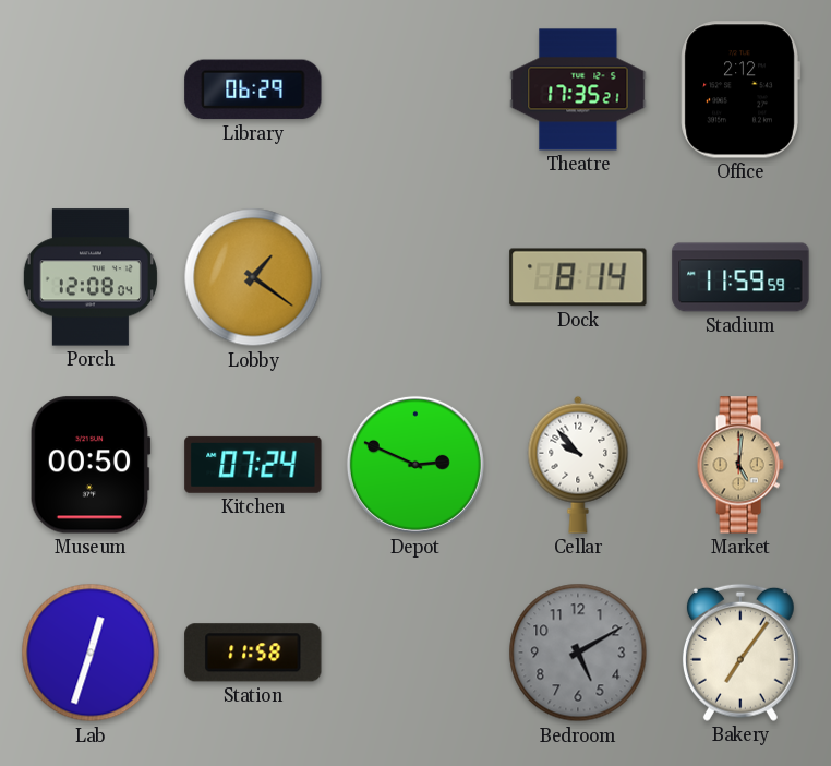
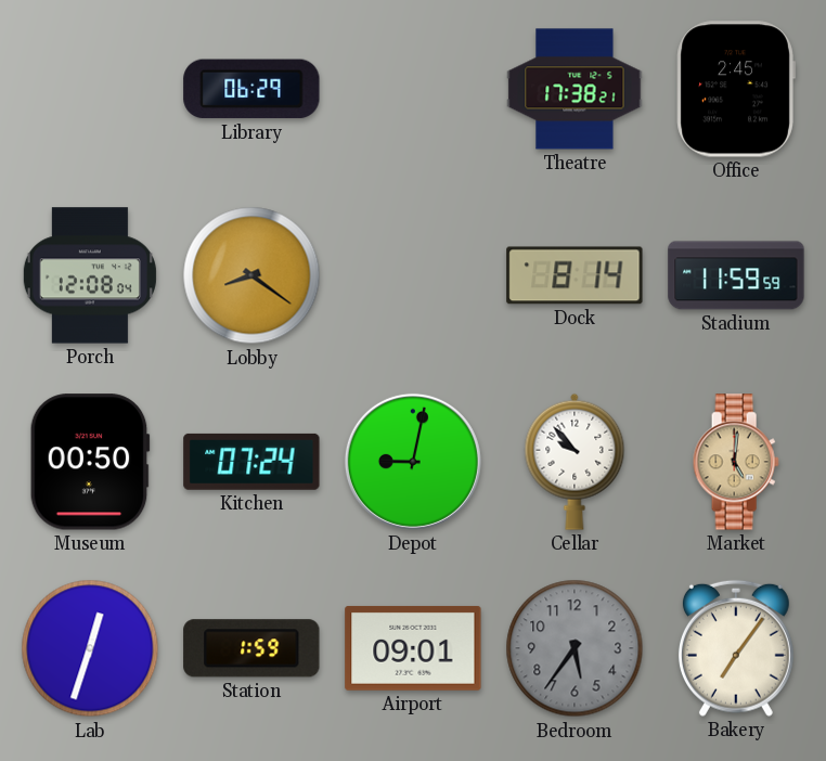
Theatre: 17:35 -> 17:38 (575, 89)
Office: 2:12 -> 2:45 (736, 89)
Lobby: 1:21 -> 8:21 (251, 275)
Depot: 2:49 -> 9:02 (413, 462)
Station: 11:58 -> 1:59 (251, 648)
Airport: none -> 09:01 (413, 648)
Bedroom: 5:10 -> 5:36 (575, 648)
